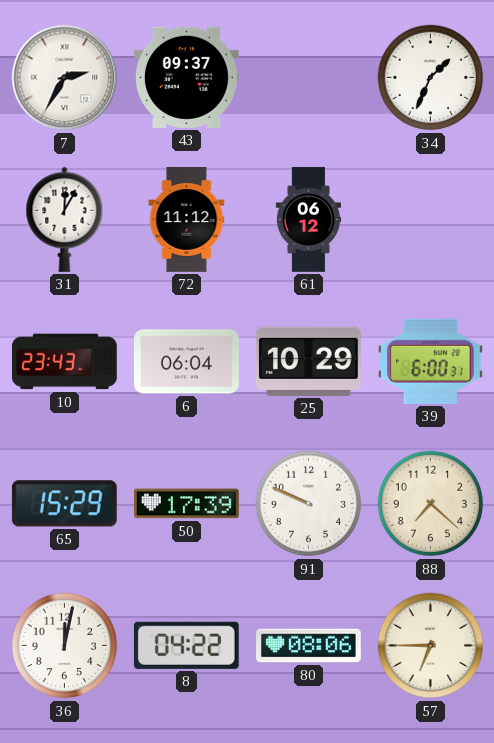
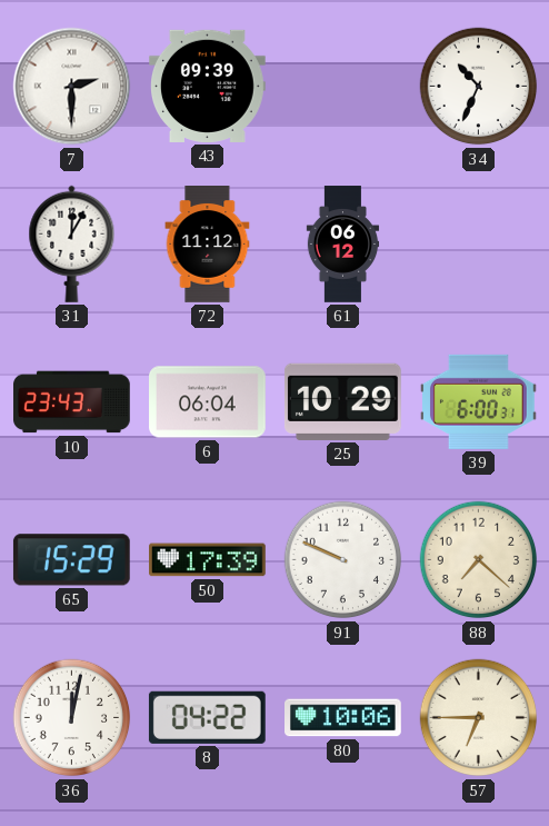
7: 2:35 -> 2:30 (72, 87)
43: 09:37 -> 09:39 (208, 86)
34: 1:34 -> 10:34 (479, 87)
80: 08:06 -> 10:06 (343, 718)
